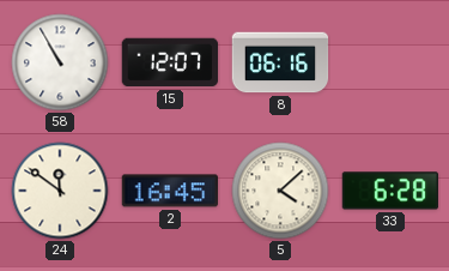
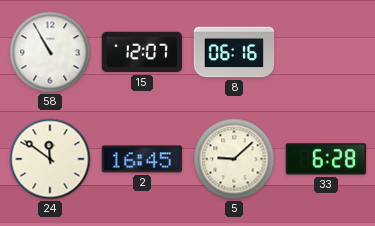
5: 4:08 -> 9:08 (234, 159)
